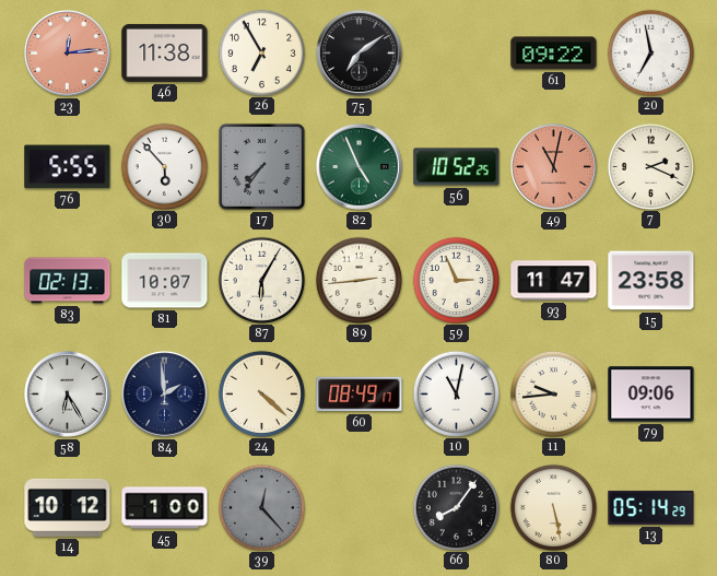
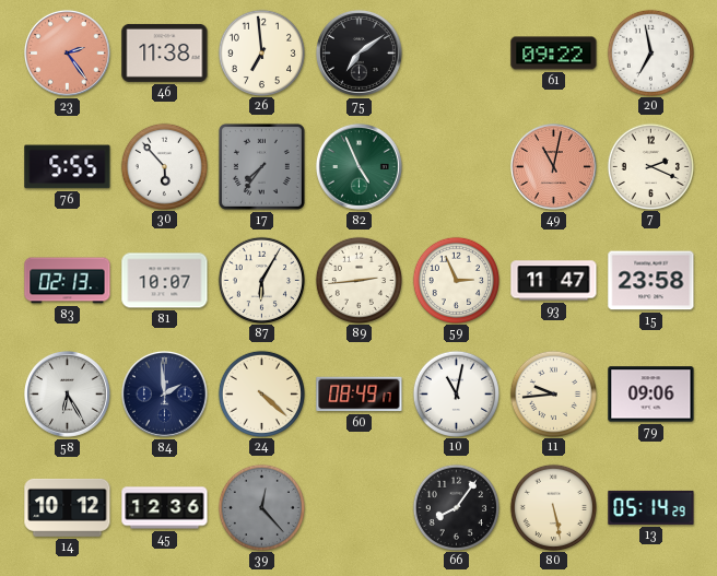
23: 12:14 -> 2:24 (67, 52)
26: 6:55 -> 6:59 (261, 52)
56: 10:52 -> none (457, 167)
45: 1:00 -> 12:36 (165, 508)
